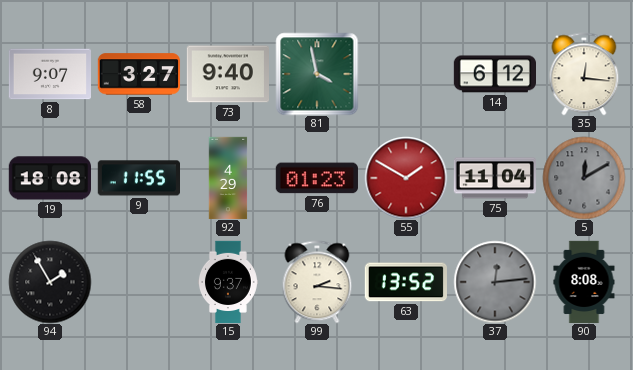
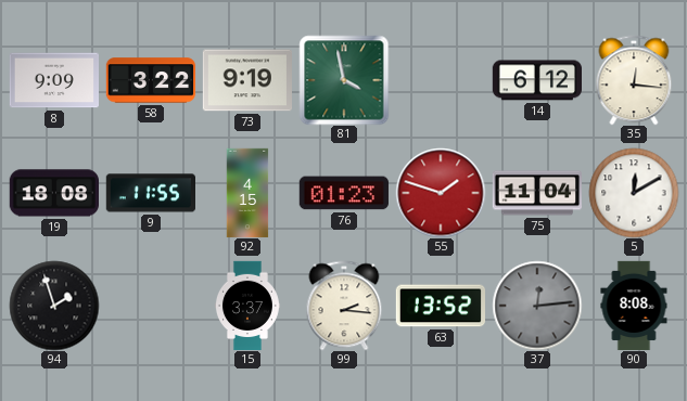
8: 9:07 -> 9:09 (53, 80)
58: 3:27 -> 3:22 (151, 80)
73: 9:40 -> 9:19 (246, 80)
92: 4:29 -> 4:15 (247, 193)
55: 1:50 -> 1:48 (441, 193)
5 dial: grey -> white (634, 193)
94: 1:55 -> 1:57 (54, 306)
15: 9:37 -> 3:37 (247, 306)
